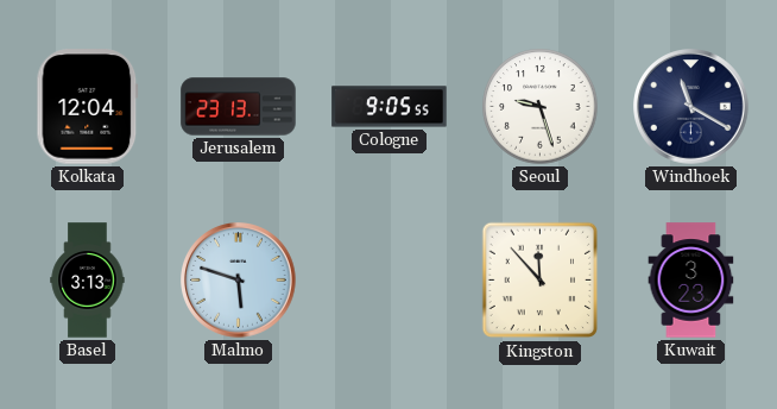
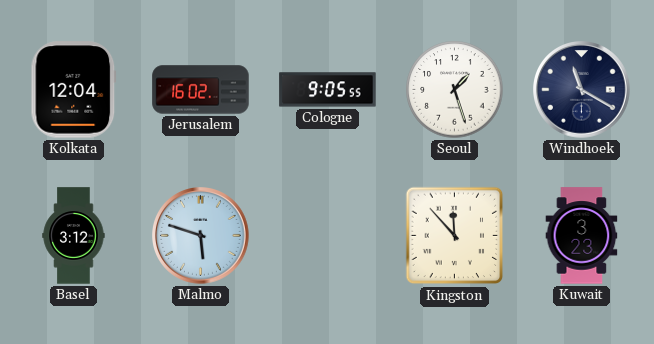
Jerusalem: 23:13 -> 16:02 (201, 90)
Seoul: 9:27 -> 1:27 (455, 90)
Basel: 3:13 -> 3:12 (74, 236)
